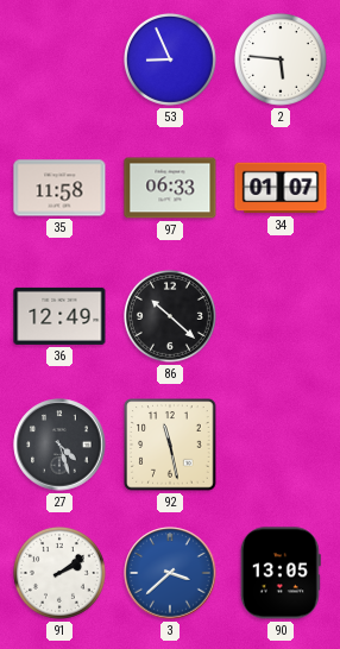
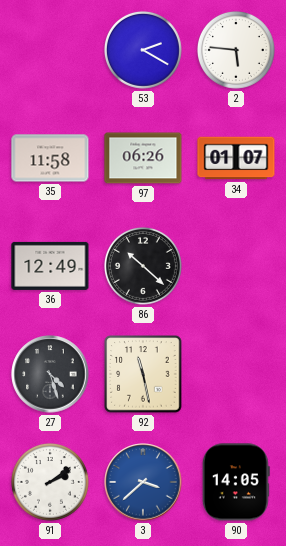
53: 8:56 -> 2:20 (143, 50)
97: 06:33 -> 06:26 (143, 158)
90: 13:05 -> 14:05 (236, 482)
